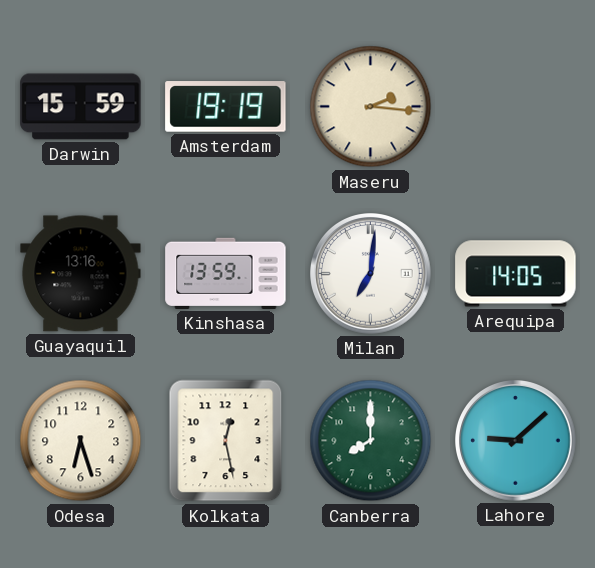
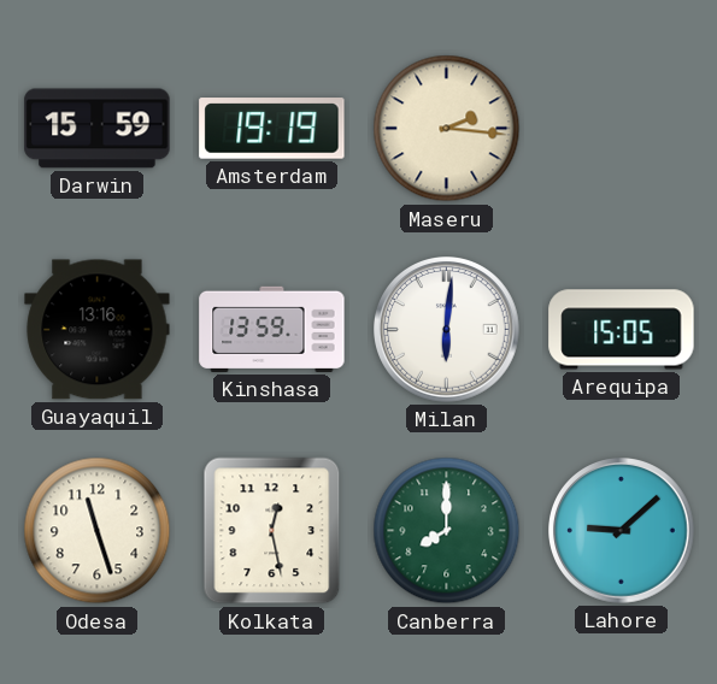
Milan: 7:01 -> 6:01 (447, 330)
Arequipa: 14:05 -> 15:05 (622, 330)
Odesa: 6:27 -> 11:27 (98, 531)
